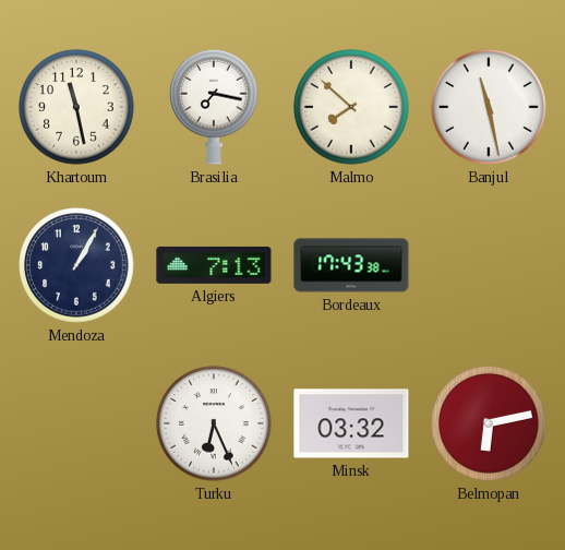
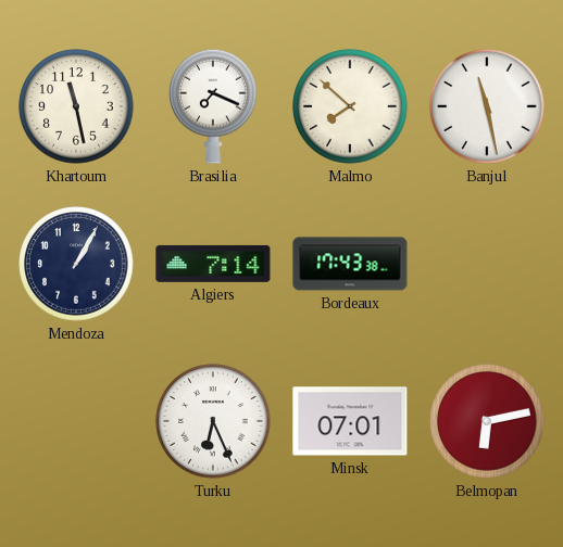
Brasilia: 7:17 -> 7:19 (213, 106)
Algiers: 7:13 -> 7:14 (213, 264)
Minsk: 03:32 -> 07:01 (350, 421)
